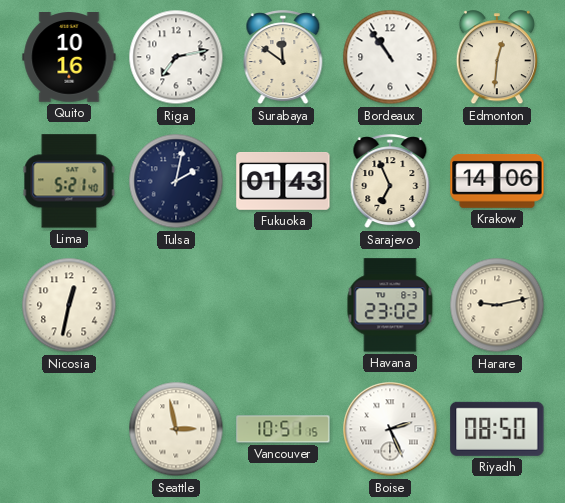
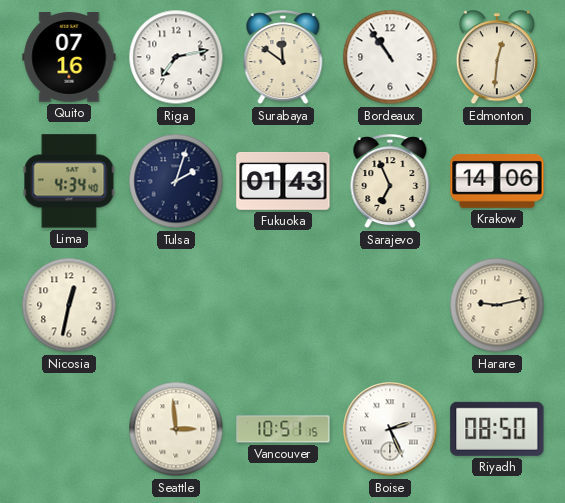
Quito: 10:16 -> 07:16 (69, 58)
Lima: 5:21 -> 4:34 (69, 181)
Tulsa: 2:02 -> 2:03 (176, 181)
Havana: 23:02 -> none (390, 305)
Seattle: 2:58 -> 2:59 (176, 429)
